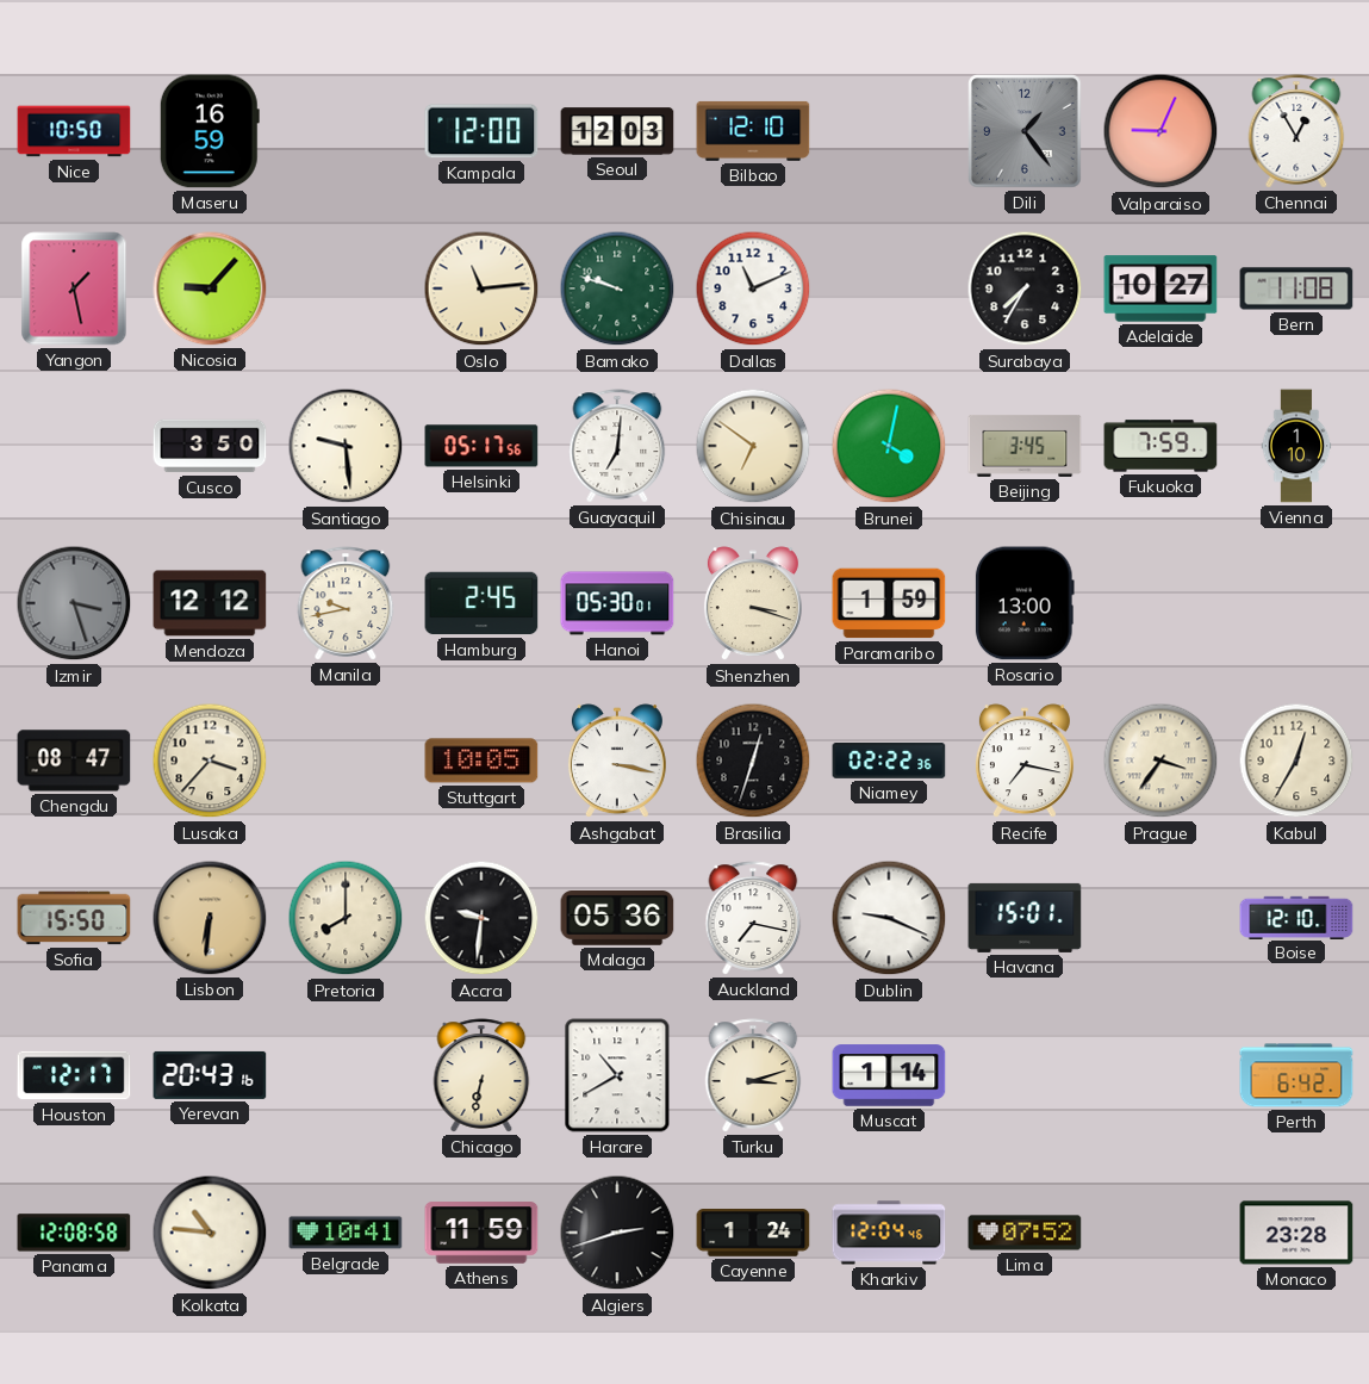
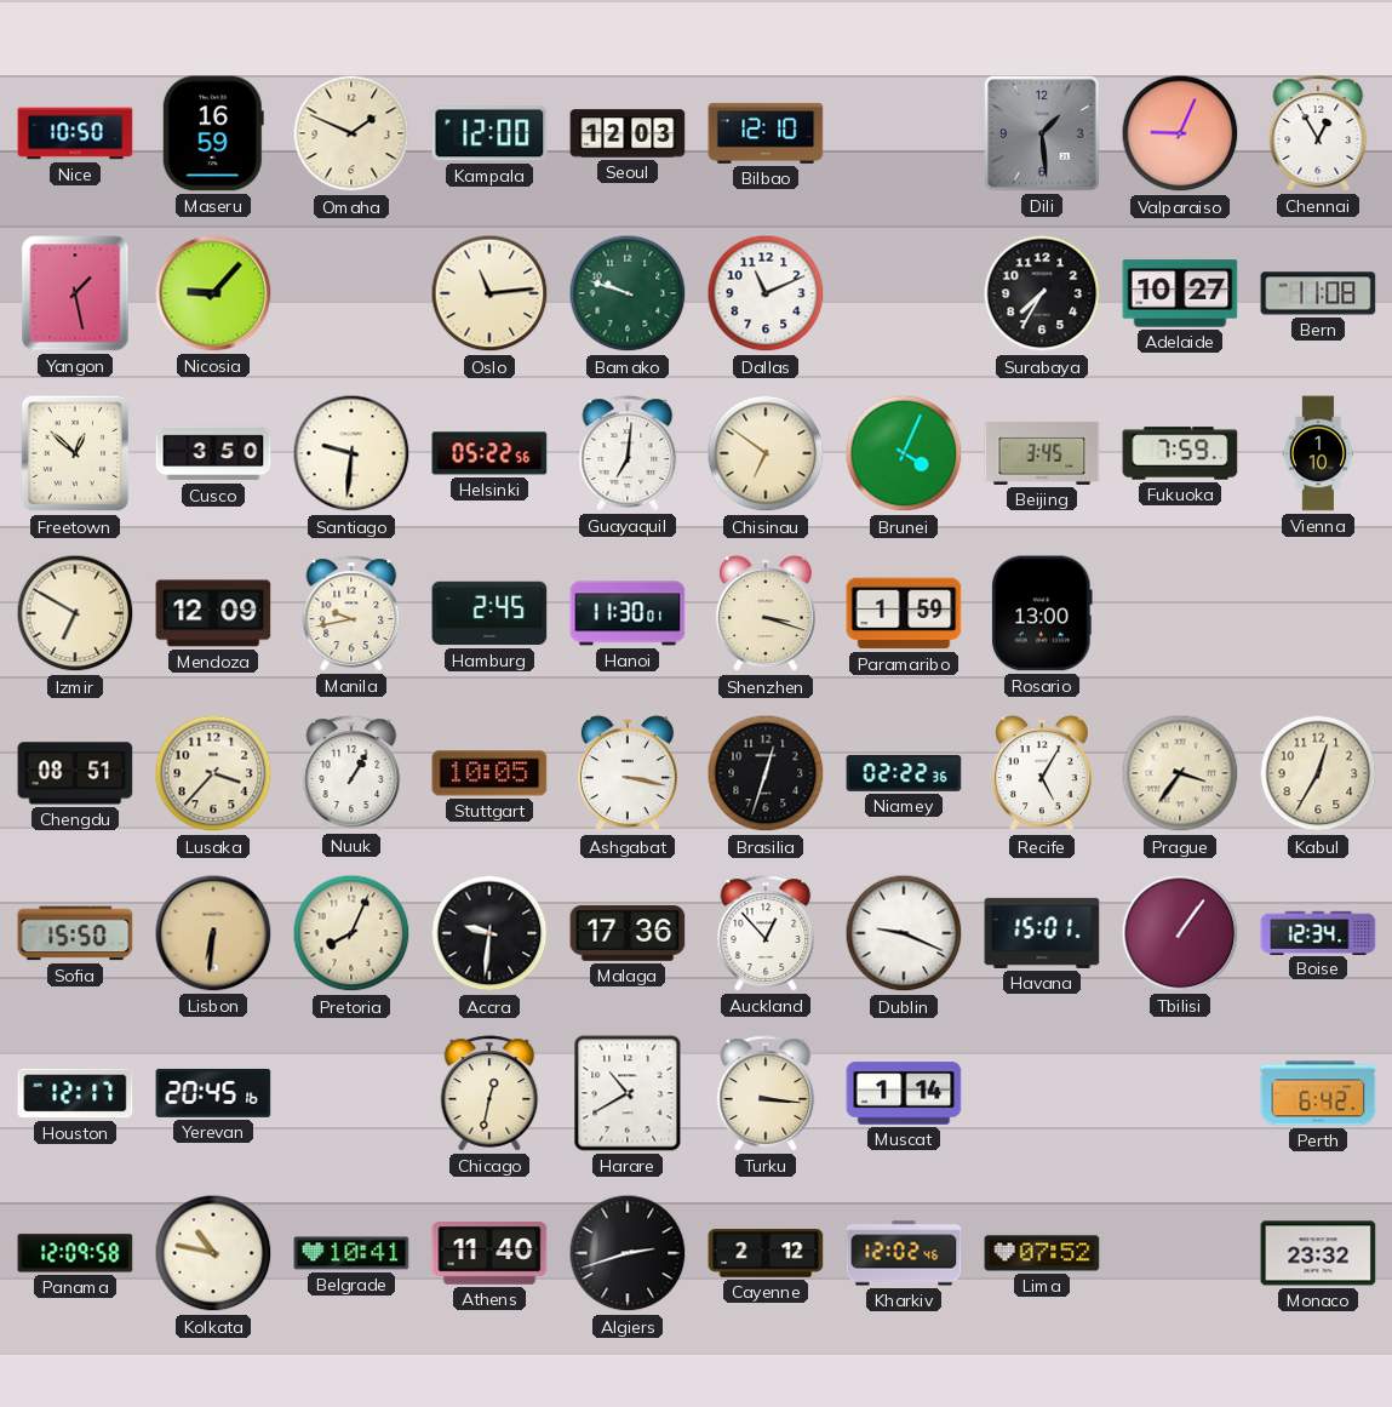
Omaha: none -> 1:49 (351, 133)
Dili: 1:24 -> 1:29 (1042, 133)
Freetown: none -> 12:52 (75, 453)
Santiago: 9:29 -> 9:31 (351, 453)
Helsinki: 05:17 -> 05:22 (489, 453)
Brunei: 4:02 -> 4:04 (904, 453)
Izmir: 3:27 -> 6:50 (75, 613)
Izmir dial: grey -> cream (75, 613)
Mendoza: 12:12 -> 12:09 (213, 613)
Hanoi: 05:30 -> 11:30 (628, 613)
Chengdu: 08:47 -> 08:51 (75, 773)
Nuuk: none -> 1:05 (351, 773)
Recife: 7:17 -> 5:05 (1042, 774)
Pretoria: 8:00 -> 8:04 (351, 933)
Malaga: 05:36 -> 17:36 (628, 934)
Auckland: 7:17 -> 12:53 (766, 933)
Tbilisi: none -> 1:06 (1180, 933)
Boise: 12:10 -> 12:34 (1318, 932)
Yerevan: 20:43 -> 20:45 (213, 1093)
Chicago: 6:32 -> 12:32 (489, 1093)
Turku: 3:12 -> 3:16 (766, 1093)
Panama: 12:08 -> 12:09 (75, 1253)
Kolkata: 10:46 -> 10:47 (213, 1253)
Athens: 11:59 -> 11:40 (489, 1253)
Cayenne: 1:24 -> 2:12 (766, 1254)
Kharkiv: 12:04 -> 12:02 (904, 1253)
Monaco: 23:28 -> 23:32 (1318, 1253)
